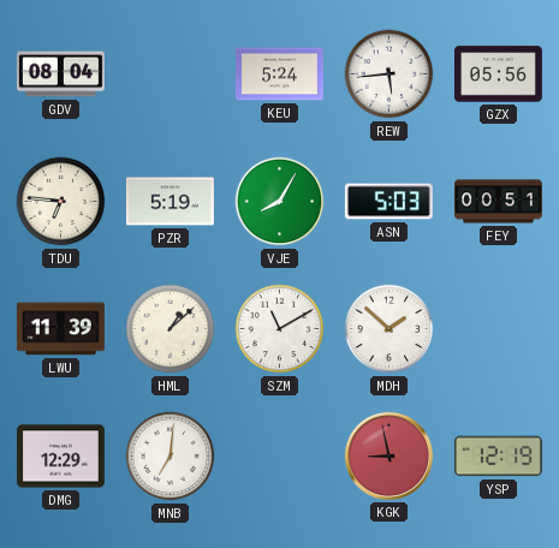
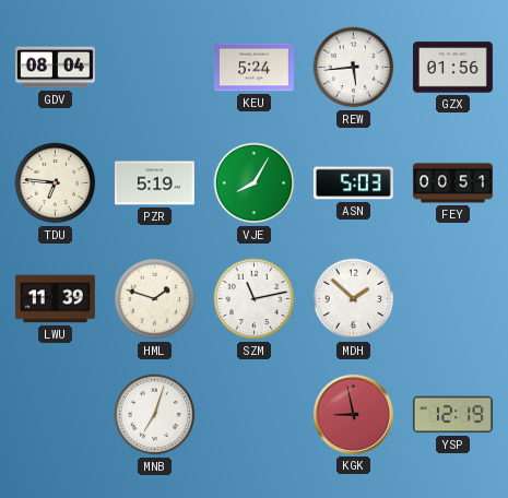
GZX: 05:56 -> 01:56 (452, 68)
HML: 1:08 -> 1:48 (155, 299)
SZM: 11:10 -> 11:13 (255, 299)
DMG: 12:29 -> none (60, 457)
MNB: 7:01 -> 7:03 (155, 415)
